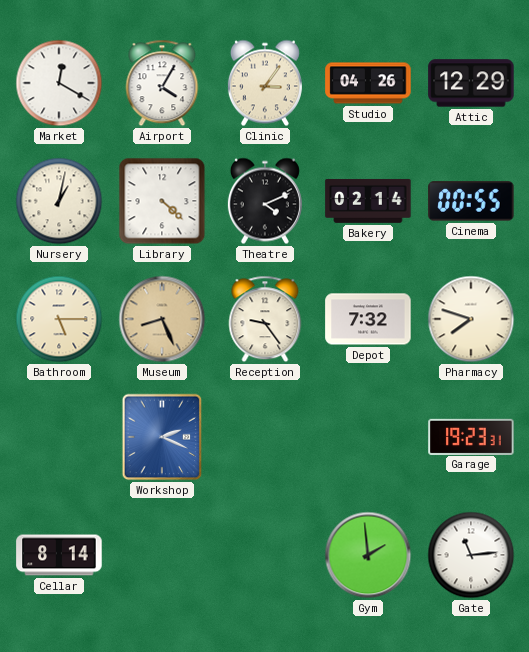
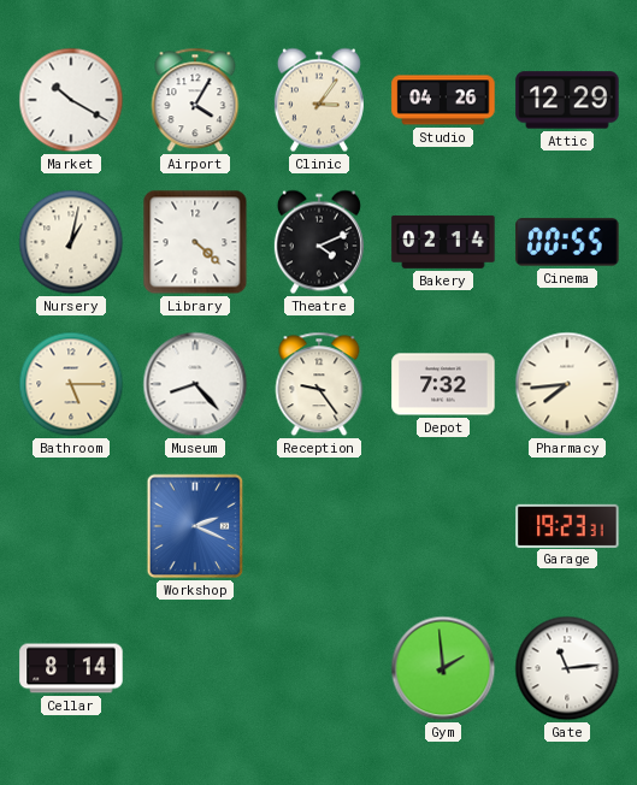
Market: 12:20 -> 10:20 (71, 100)
Museum: 8:26 -> 8:23 (195, 384)
Museum dial: champagne -> white (195, 384)
Pharmacy: 7:48 -> 7:44 (567, 384)
